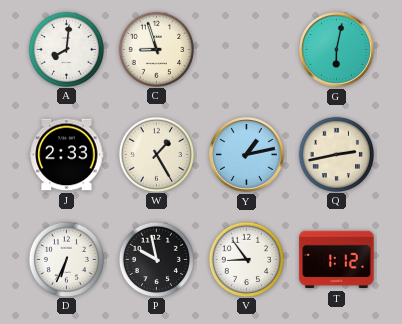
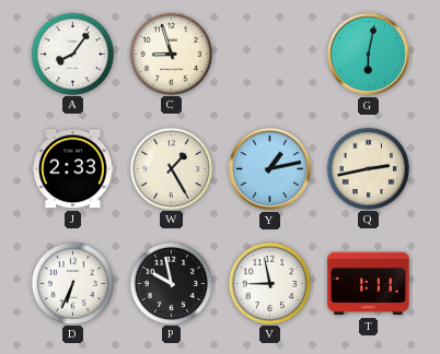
A: 8:01 -> 8:06 (72, 54)
V: 8:54 -> 8:58 (269, 283)
T: 1:12 -> 1:11 (369, 284)
